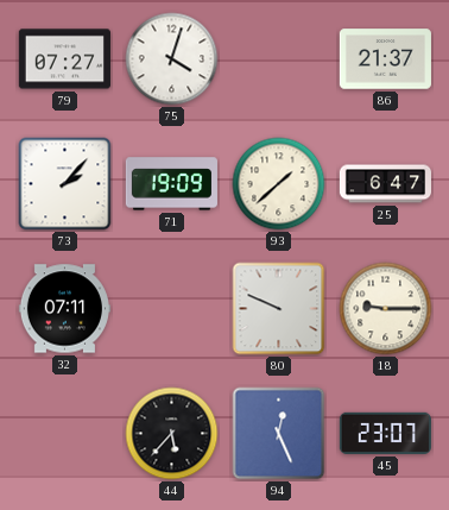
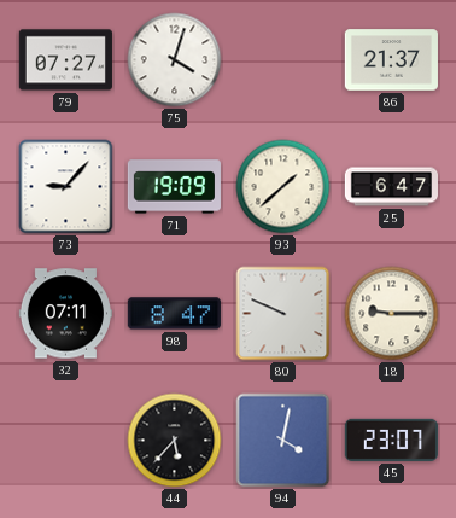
73: 2:07 -> 9:07 (66, 187)
98: none -> 8:47 (174, 314)
94: 12:26 -> 4:02 (283, 441)
